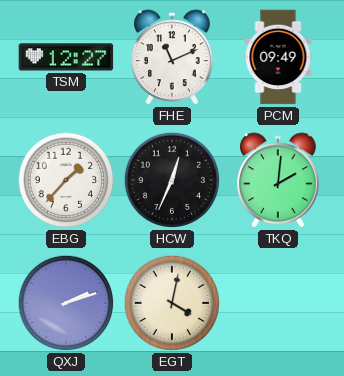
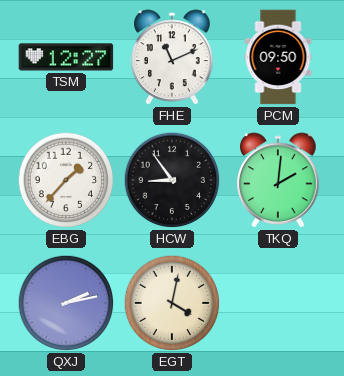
PCM: 09:49 -> 09:50 (278, 57)
HCW: 12:34 -> 8:54 (172, 180)
QXJ: 2:12 -> 2:13 (66, 303)
